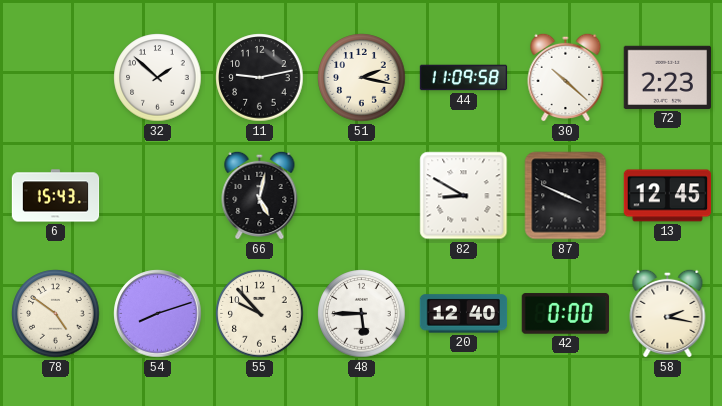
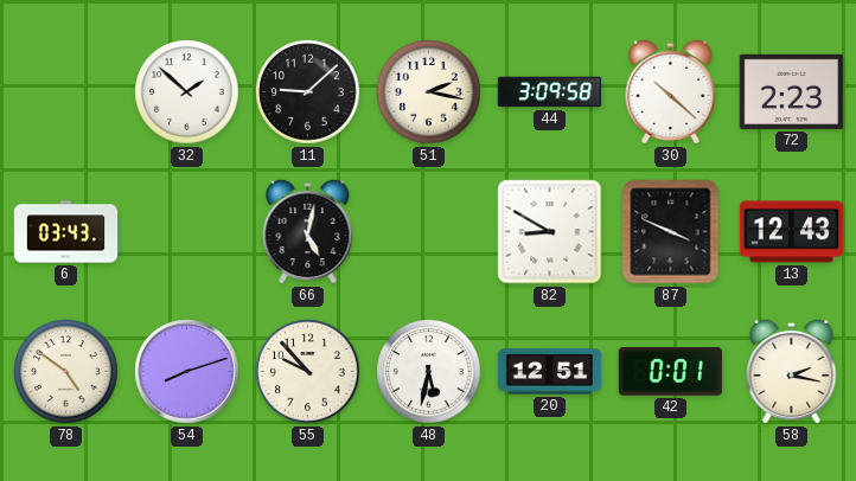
11: 9:13 -> 9:08 (308, 92)
44: 11:09 -> 3:09 (550, 92)
6: 15:43 -> 03:43 (66, 232)
13: 12:45 -> 12:43 (792, 232)
48: 5:45 -> 5:32 (429, 372)
20: 12:40 -> 12:51 (550, 372)
42: 0:00 -> 0:01 (671, 372)
